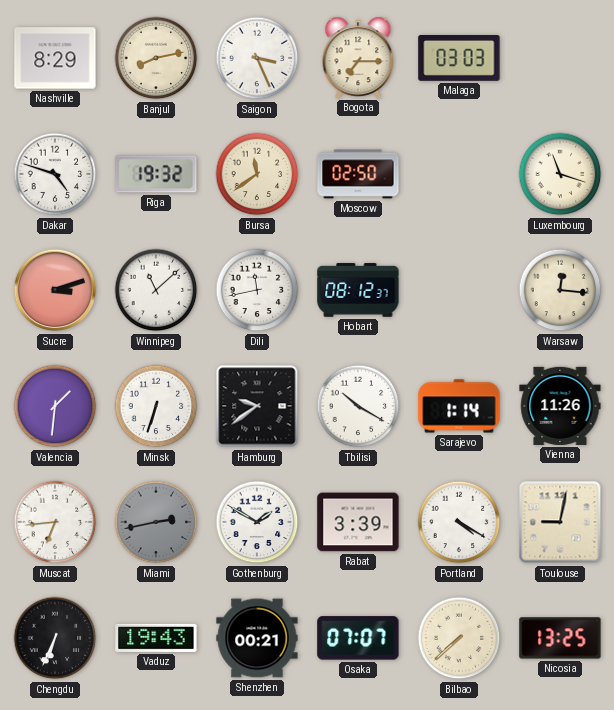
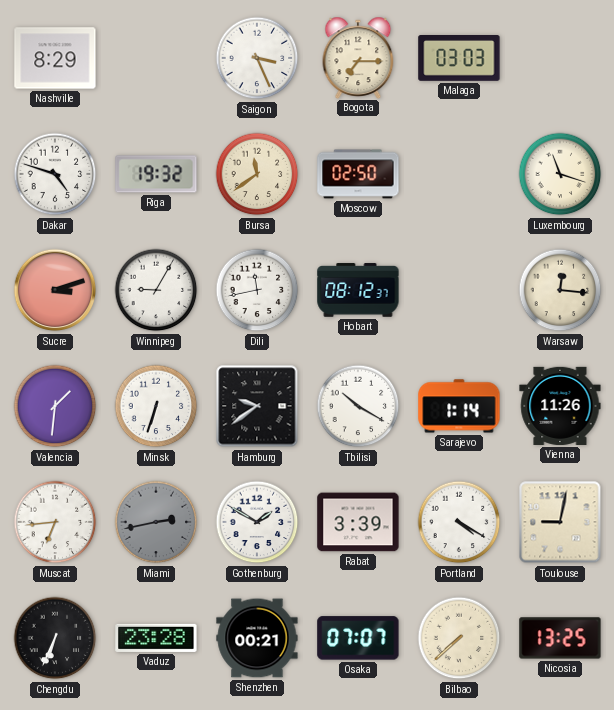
Banjul: 8:13 -> none (156, 58)
Winnipeg: 11:08 -> 9:05 (156, 290)
Vaduz: 19:43 -> 23:28 (156, 638)
